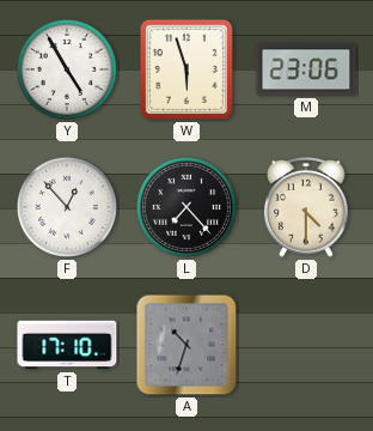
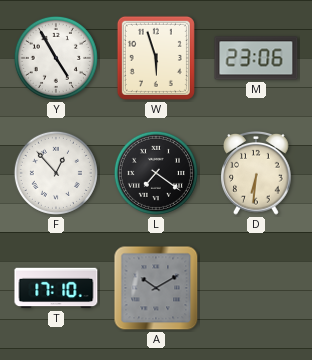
L: 7:23 -> 7:21 (156, 173)
D: 4:30 -> 6:31 (256, 174)
A: 10:33 -> 10:10 (156, 288)
